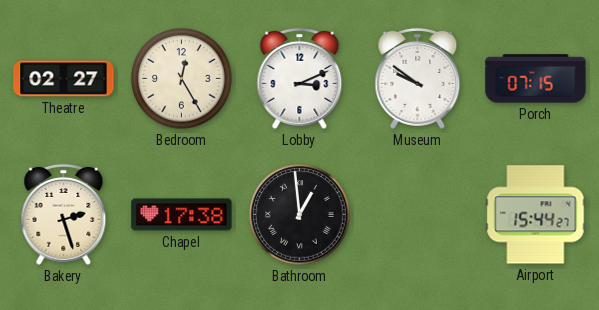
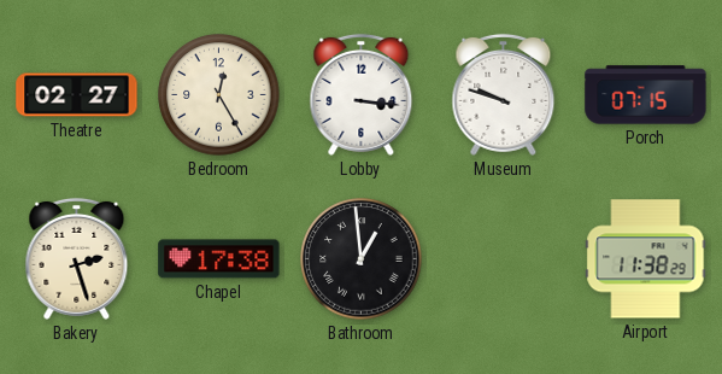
Lobby: 3:11 -> 3:16 (362, 94)
Museum: 9:51 -> 9:48 (504, 94)
Airport: 15:44 -> 11:38 (646, 259)
